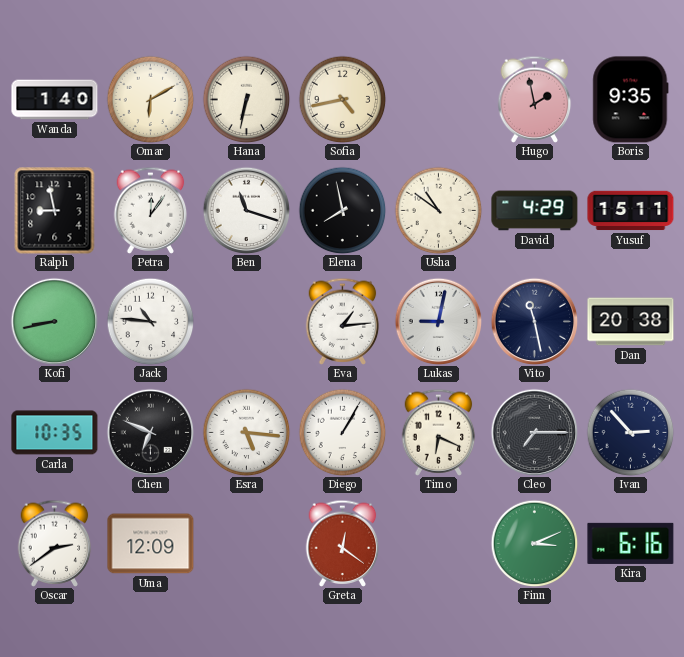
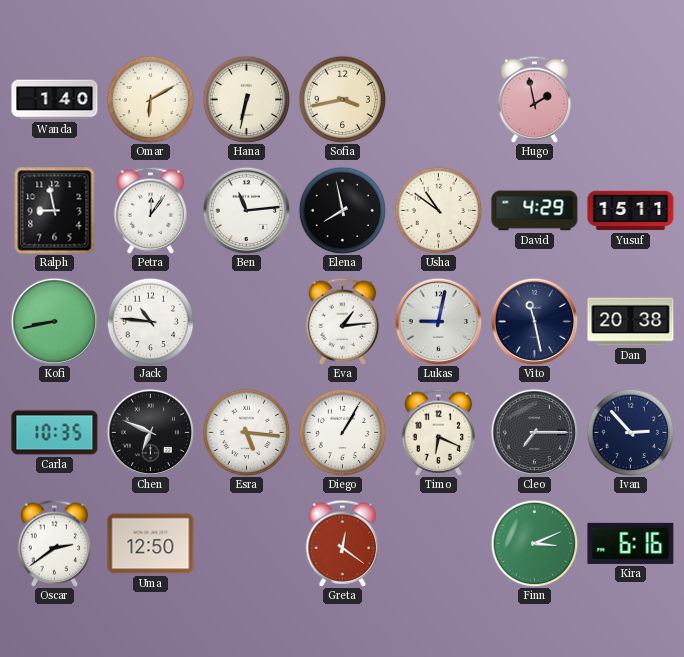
Sofia: 4:43 -> 3:43 (342, 99)
Boris: 9:35 -> none (631, 100)
Ben: 11:18 -> 11:14 (246, 210)
Uma: 12:09 -> 12:50 (151, 544)
